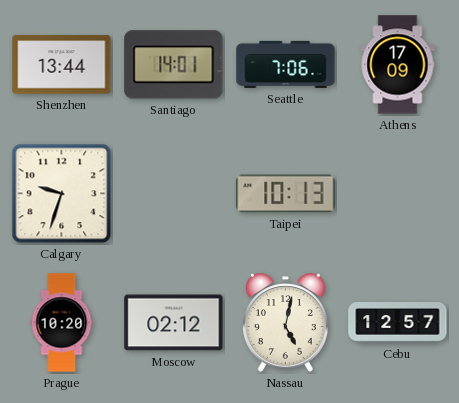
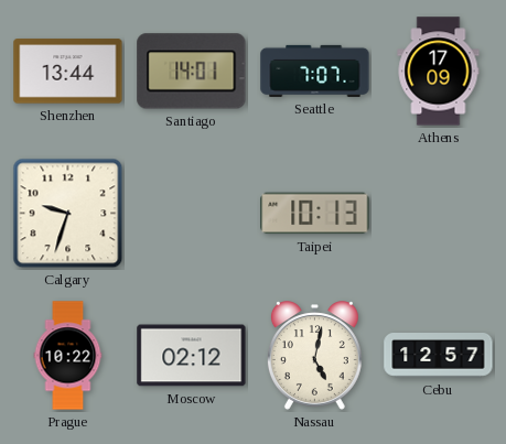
Seattle: 7:06 -> 7:07 (315, 71)
Prague: 10:20 -> 10:22 (68, 356)
